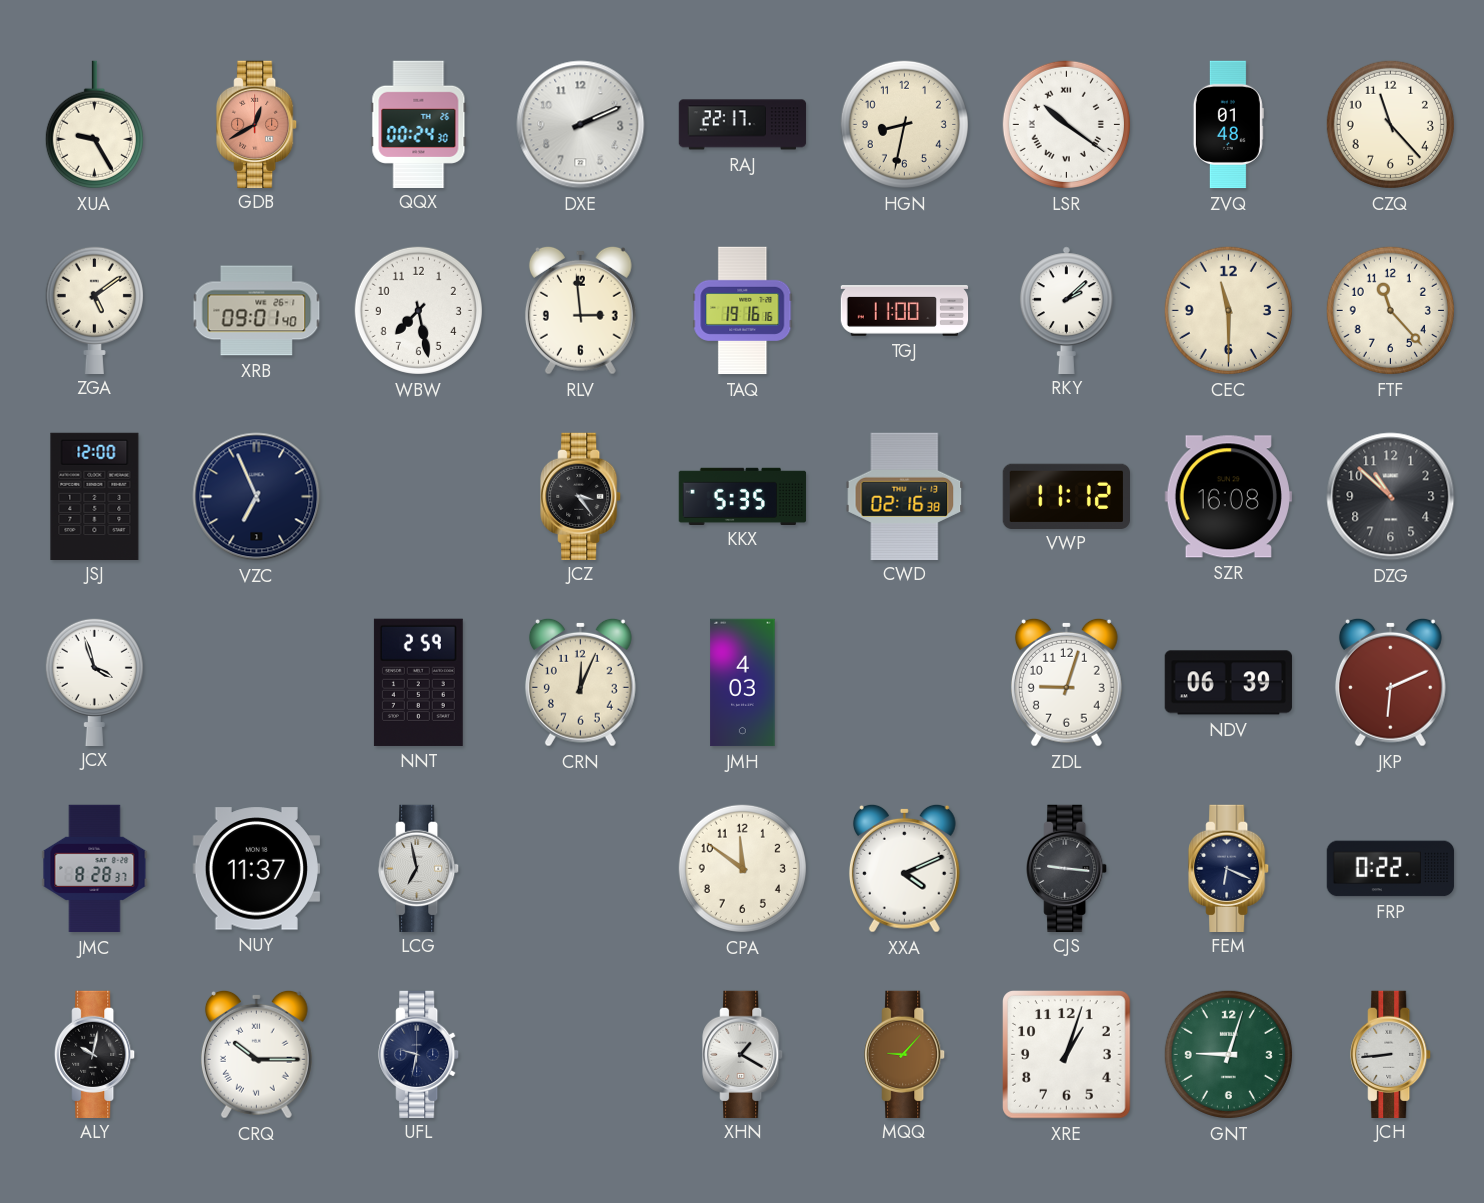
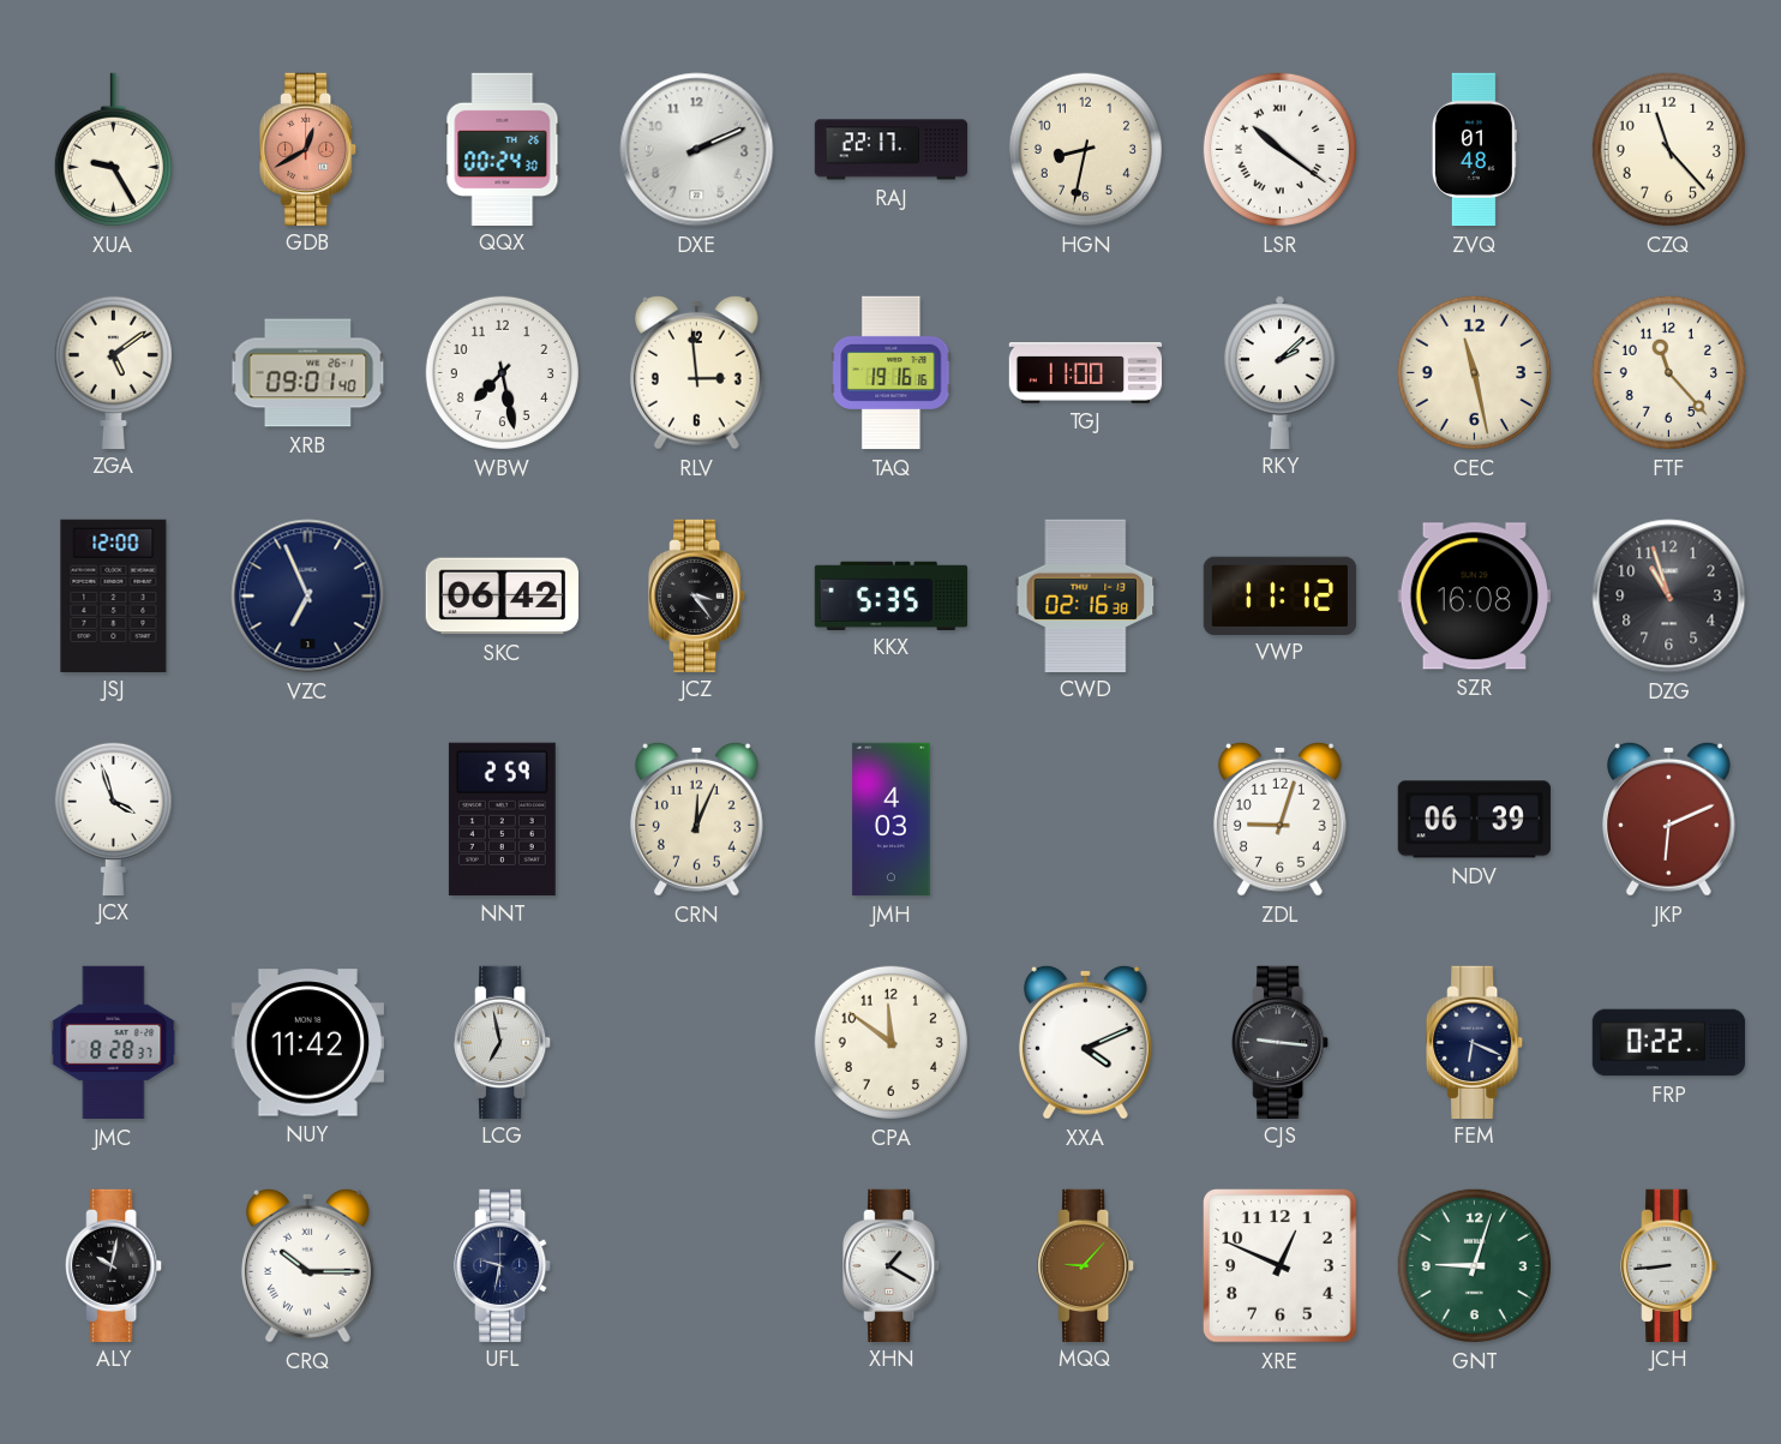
CEC: 11:30 -> 11:28 (1474, 372)
SKC: none -> 06:42 (502, 597)
DZG: 10:52 -> 10:57 (1669, 597)
NUY: 11:37 -> 11:42 (307, 1043)
XRE: 1:03 -> 12:49 (1281, 1266)
